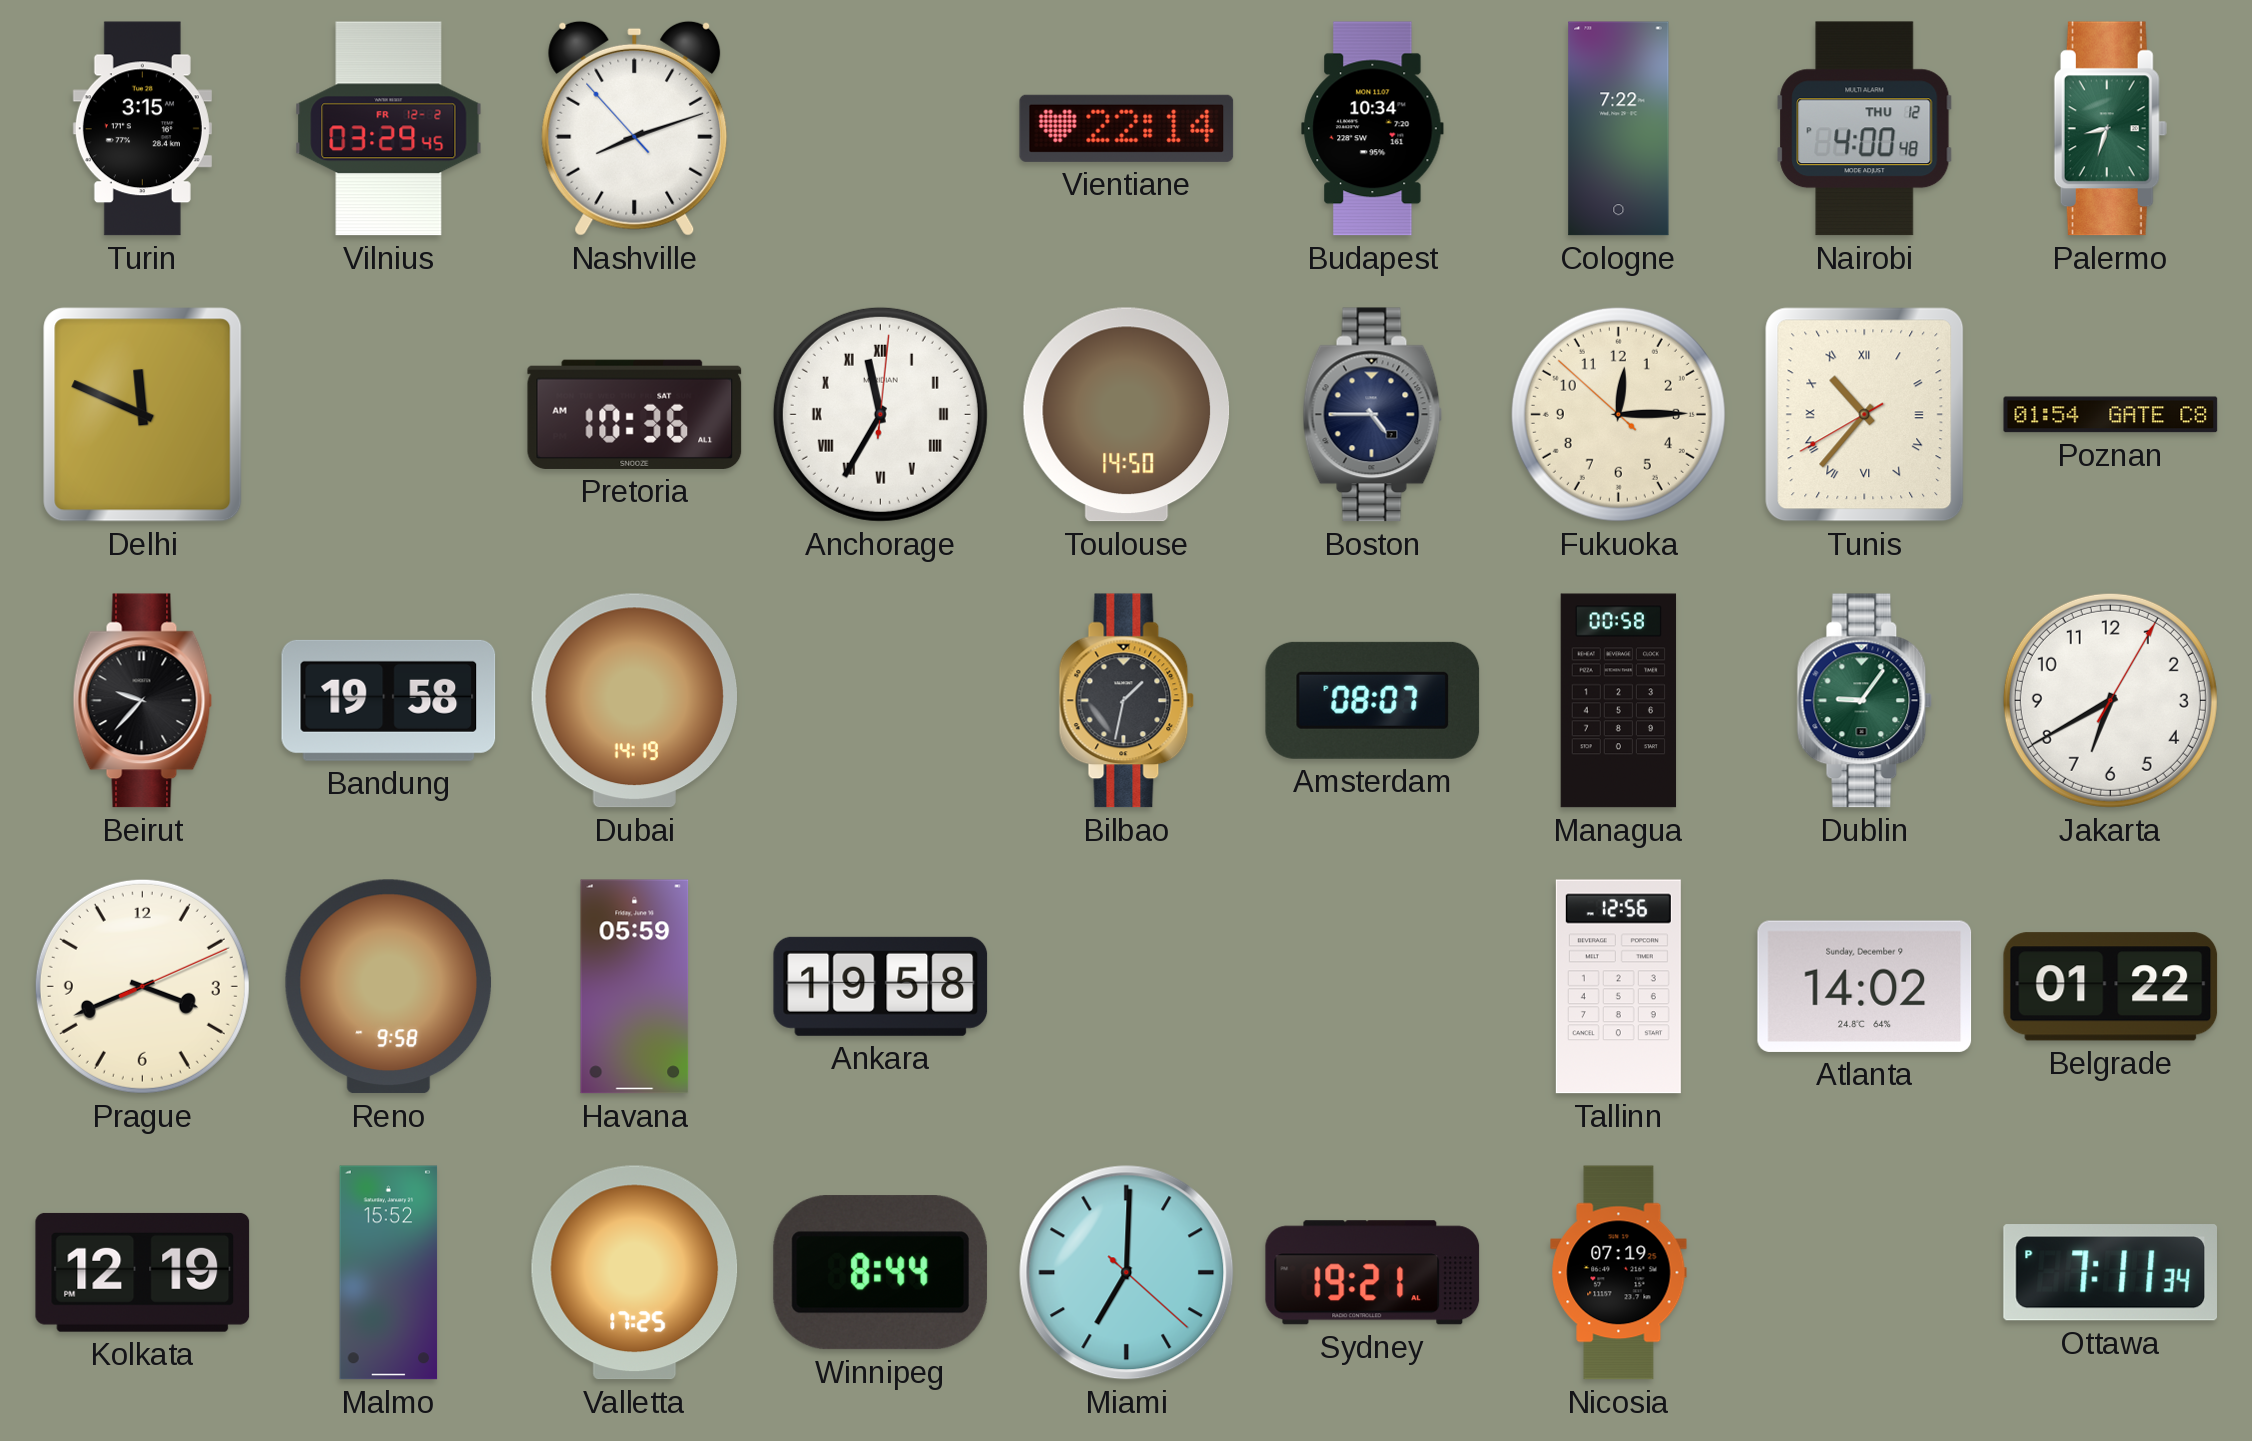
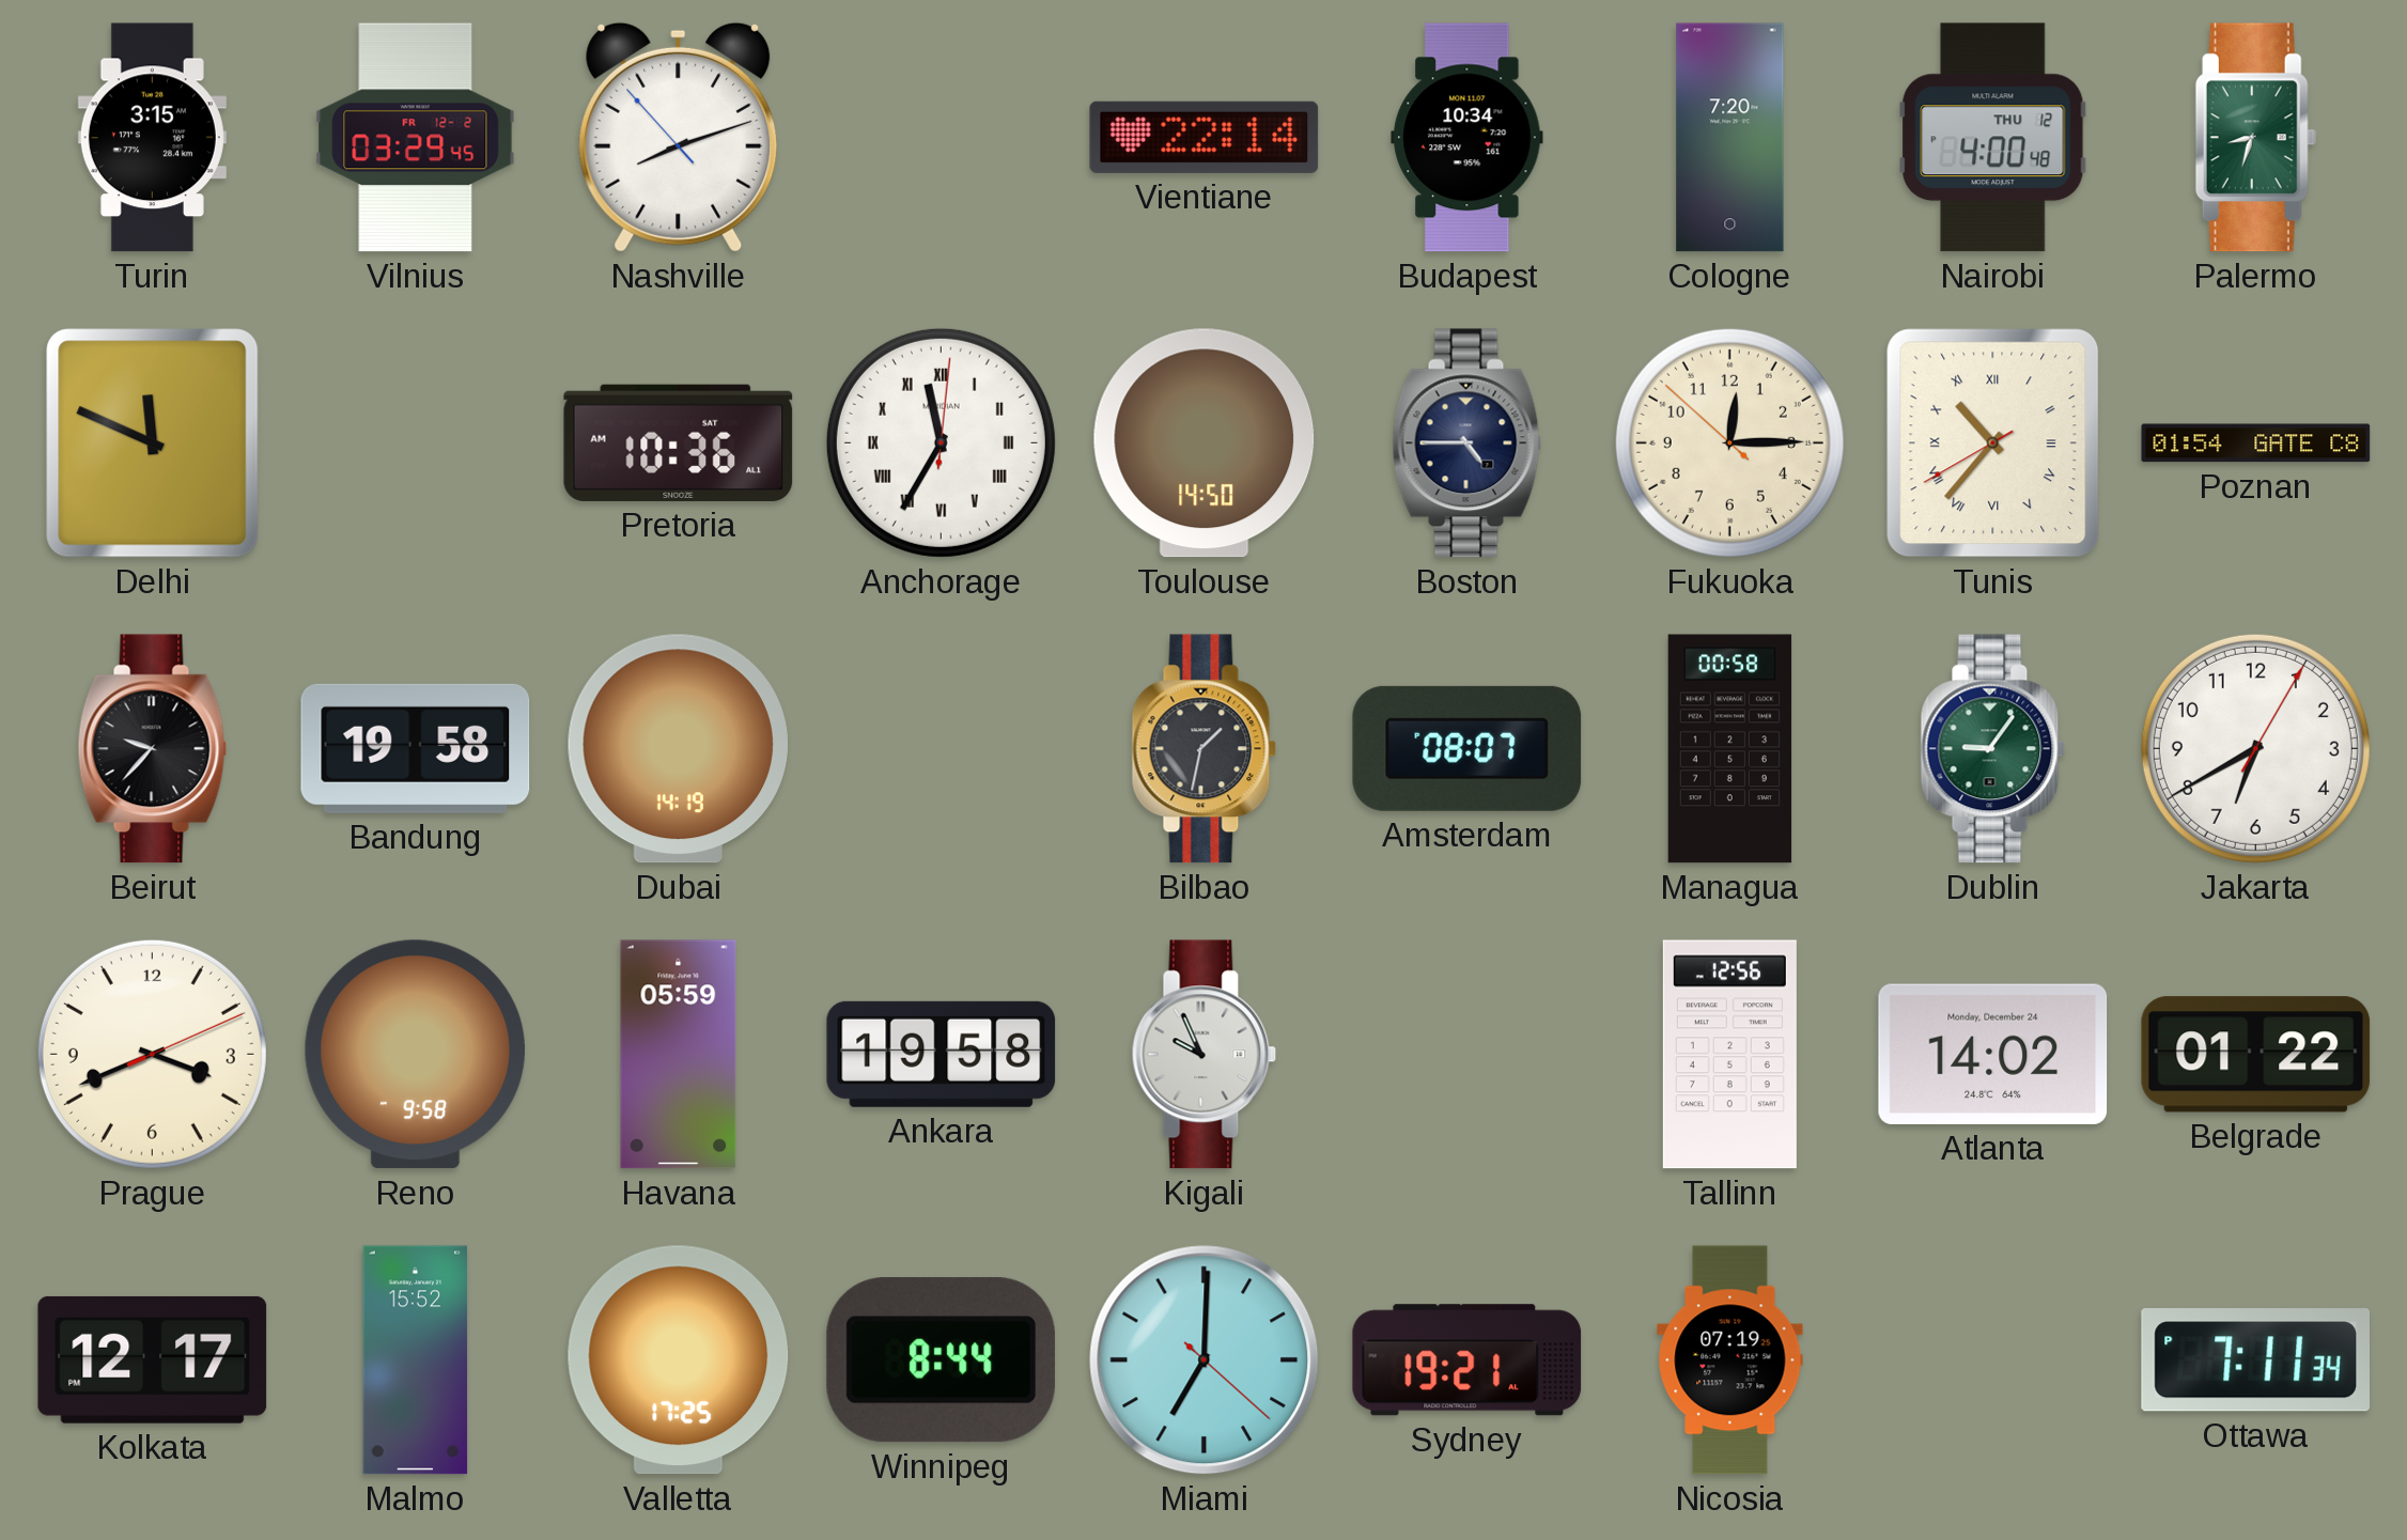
Cologne: 7:22 -> 7:20 (1730, 138)
Kigali: none -> 9:56 (1205, 1055)
Atlanta date: Sunday, December 9 -> Monday, December 24 (1993, 1054)
Kolkata: 12:19 -> 12:17 (153, 1359)
